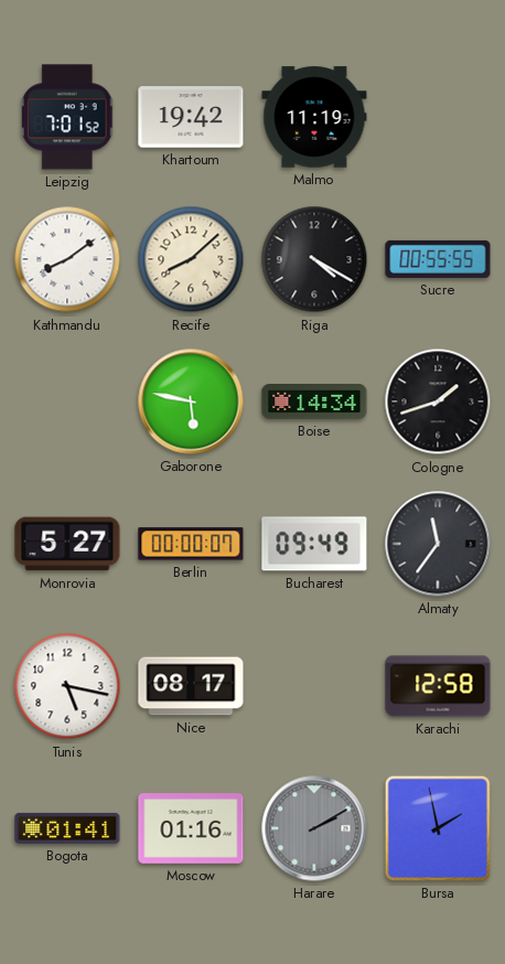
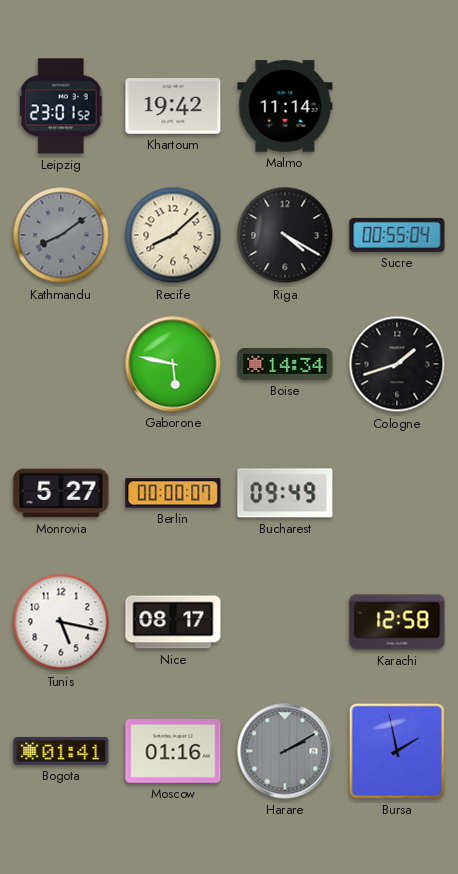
Leipzig: 7:01 -> 23:01 (61, 106)
Malmo: 11:19 -> 11:14 (285, 106)
Kathmandu dial: white -> grey (61, 235)
Sucre: 00:55:55 -> 00:55:04 (397, 235)
Almaty: 11:36 -> none (438, 544)
